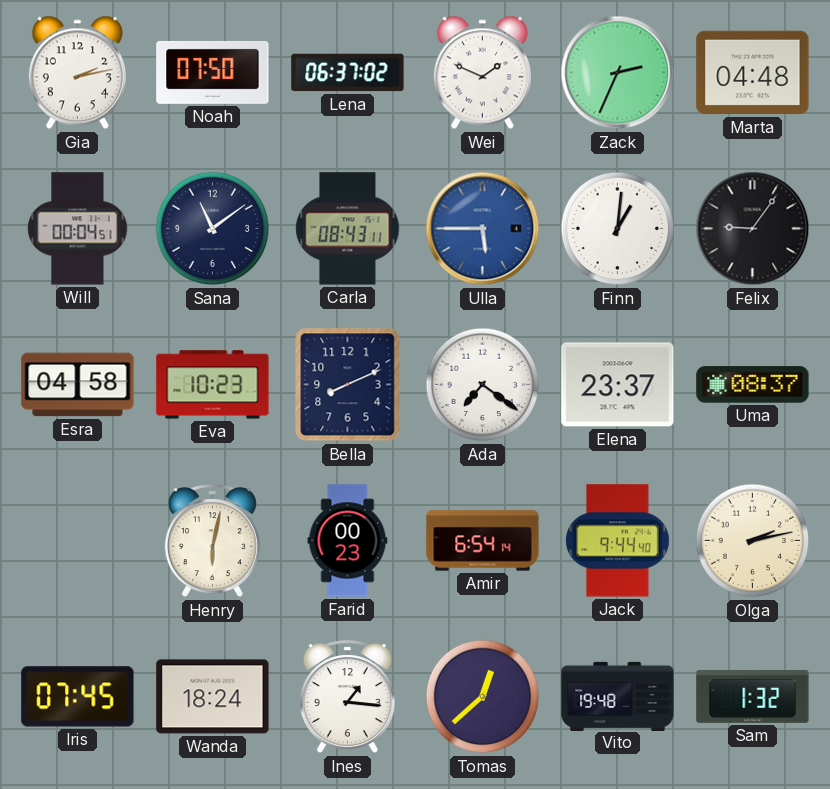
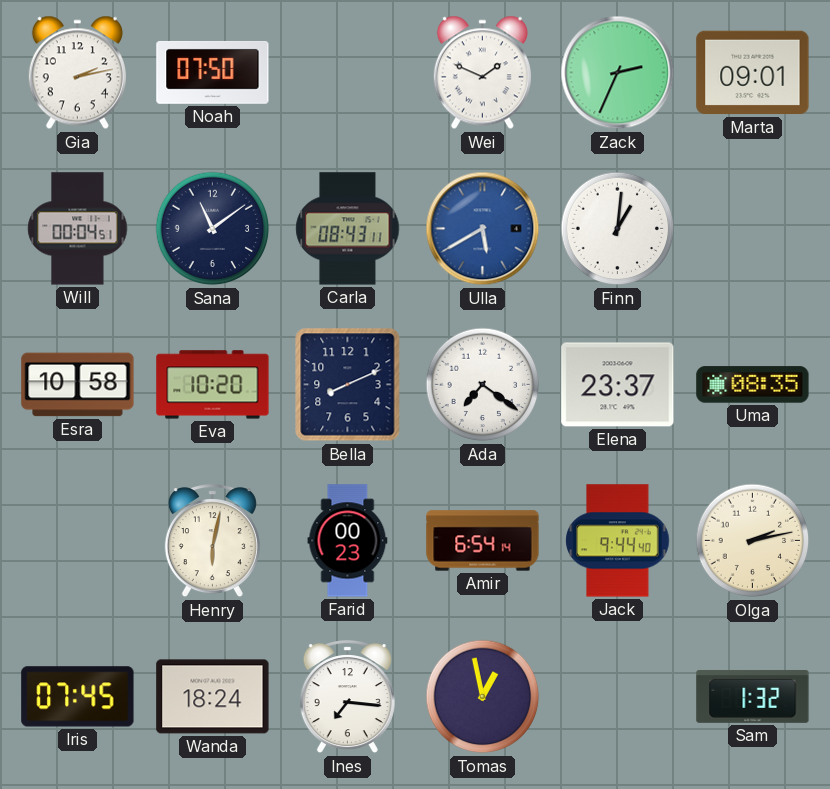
Lena: 06:37 -> none (348, 73)
Marta: 04:48 -> 09:01 (753, 73)
Ulla: 5:45 -> 5:40 (483, 229)
Felix: 9:06 -> none (753, 229)
Esra: 04:58 -> 10:58 (78, 385)
Eva: 10:23 -> 10:20 (213, 385)
Uma: 08:37 -> 08:35 (753, 385)
Ines: 1:16 -> 7:16 (347, 697)
Tomas: 12:38 -> 12:58 (483, 697)
Vito: 19:48 -> none (618, 696)
